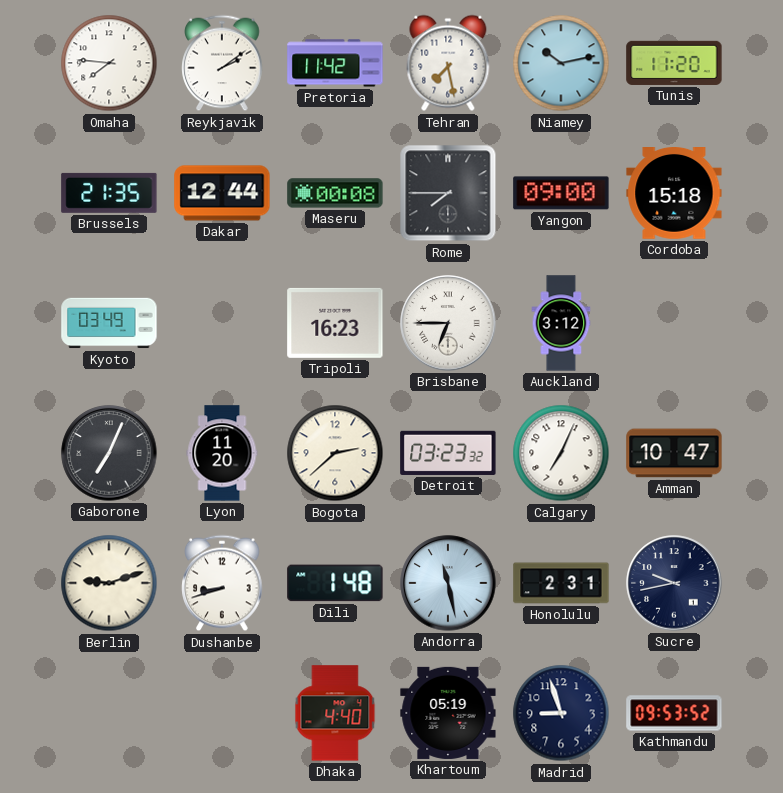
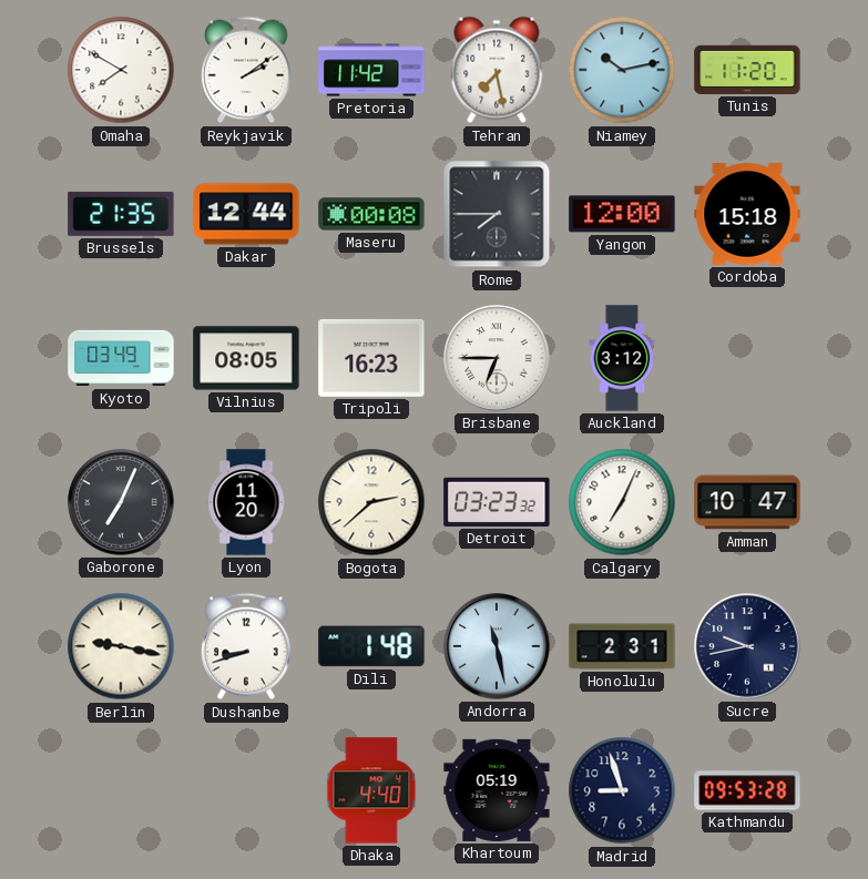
Omaha: 7:46 -> 7:50 (121, 70)
Yangon: 09:00 -> 12:00 (622, 214)
Vilnius: none -> 08:05 (246, 358)
Berlin: 9:12 -> 9:17 (121, 646)
Kathmandu: 09:53:52 -> 09:53:28 (747, 790)
